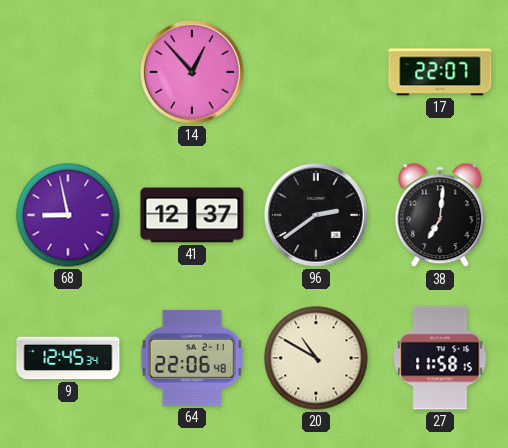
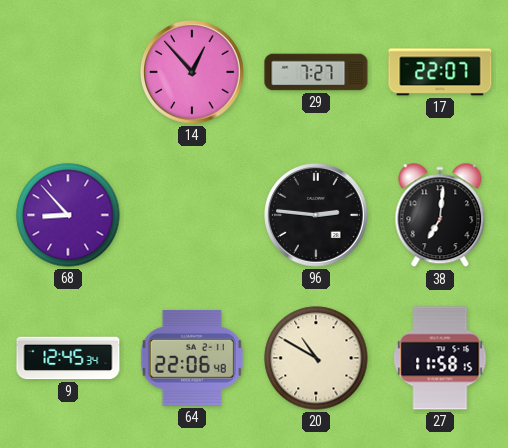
29: none -> 7:27 (316, 72)
68: 8:58 -> 8:53 (68, 215)
41: 12:37 -> none (192, 215)
96: 2:39 -> 2:46 (317, 216)
